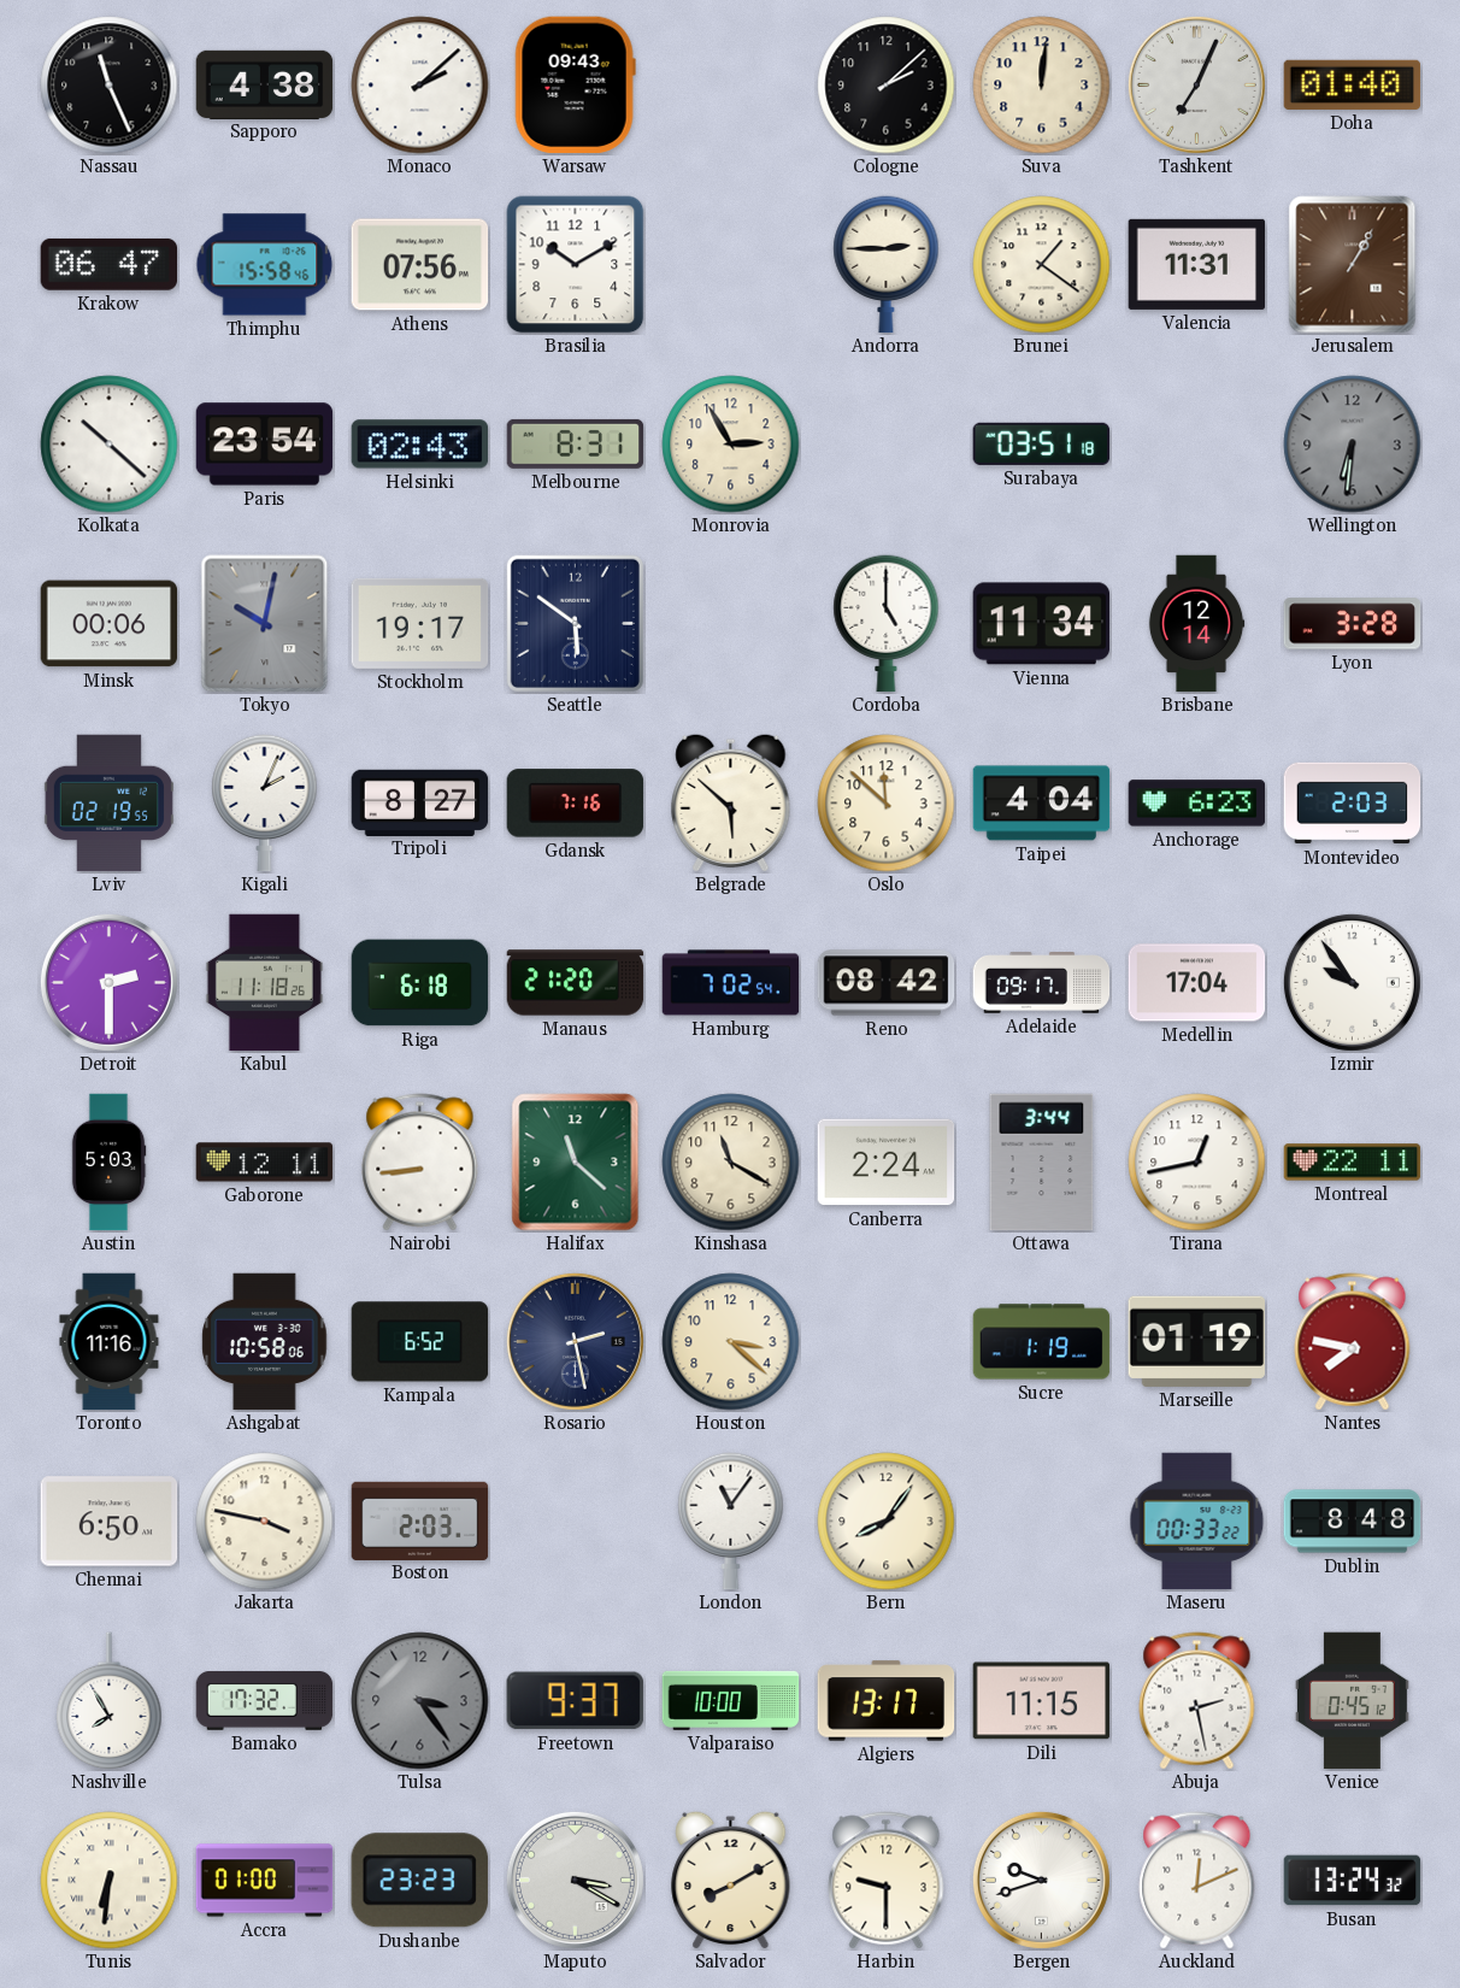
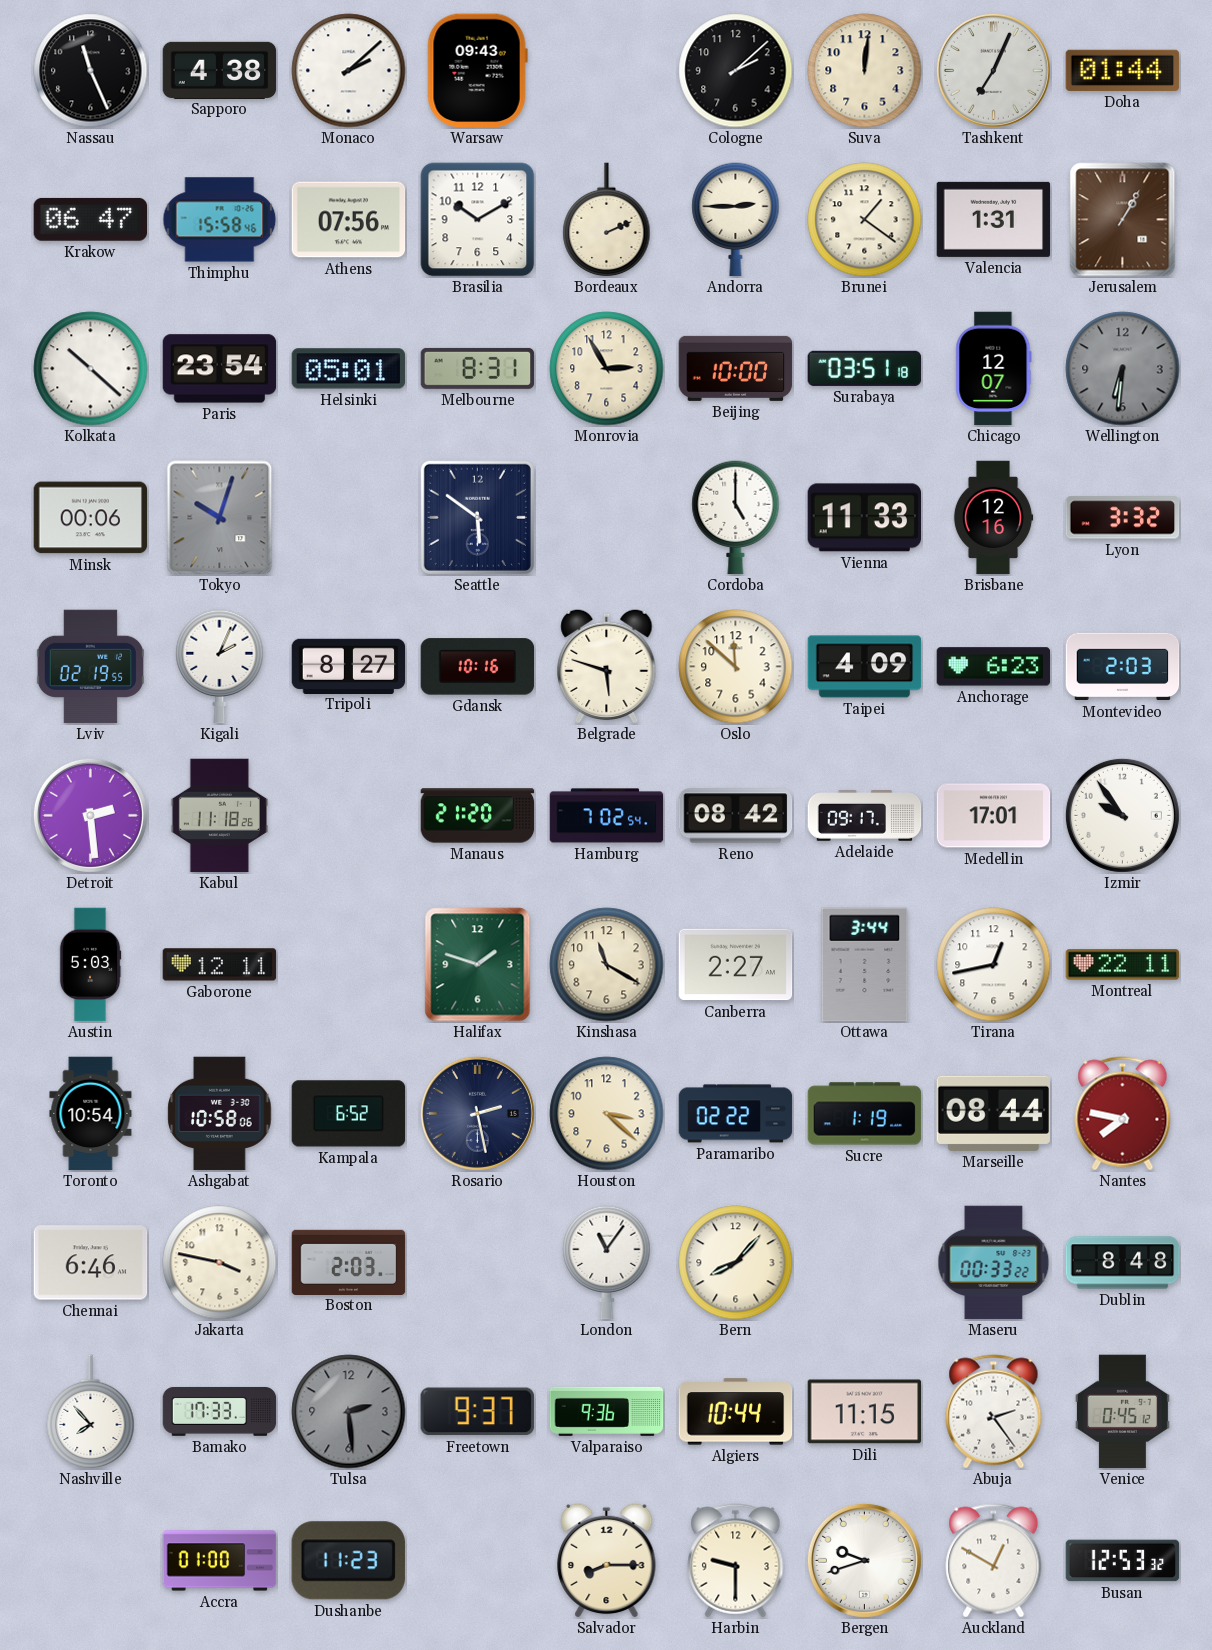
Doha: 01:40 -> 01:44 (1123, 70)
Bordeaux: none -> 2:11 (607, 220)
Valencia: 11:31 -> 1:31 (994, 219)
Helsinki: 02:43 -> 05:01 (349, 369)
Beijing: none -> 10:00 (736, 368)
Chicago: none -> 12:07 (994, 369)
Tokyo: 10:02 -> 10:03 (220, 518)
Stockholm: 19:17 -> none (420, 623)
Vienna: 11:34 -> 11:33 (865, 518)
Brisbane: 12:14 -> 12:16 (993, 518)
Lyon: 3:28 -> 3:32 (1123, 518)
Gdansk: 7:16 -> 10:16 (478, 667)
Belgrade: 5:52 -> 5:48 (607, 666)
Taipei: 4:04 -> 4:09 (865, 667)
Detroit: 2:30 -> 2:29 (90, 815)
Riga: 6:18 -> none (420, 983)
Medellin: 17:04 -> 17:01 (994, 816)
Nairobi: 8:44 -> none (420, 1163)
Halifax: 11:22 -> 1:48 (478, 965)
Canberra: 2:24 -> 2:27 (736, 965)
Toronto: 11:16 -> 10:54 (91, 1114)
Paramaribo: none -> 02:22 (736, 1114)
Marseille: 01:19 -> 08:44 (993, 1113)
Chennai: 6:50 -> 6:46 (91, 1263)
Bern: 8:06 -> 8:07 (736, 1263)
Nashville: 7:55 -> 7:53 (91, 1412)
Bamako: 17:32 -> 17:33 (220, 1411)
Tulsa: 3:24 -> 2:29 (349, 1412)
Valparaiso: 10:00 -> 9:36 (607, 1411)
Algiers: 13:17 -> 10:44 (736, 1412)
Abuja: 2:28 -> 2:24 (994, 1412)
Tunis: 6:31 -> none (110, 1881)
Dushanbe: 23:23 -> 11:23 (348, 1561)
Maputo: 3:20 -> none (575, 1880)
Salvador: 8:10 -> 8:15 (607, 1560)
Auckland: 12:11 -> 12:50 (994, 1561)
Busan: 13:24 -> 12:53 (1123, 1561)
